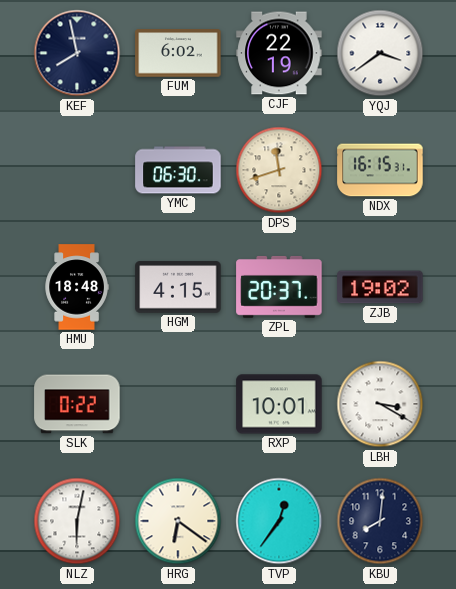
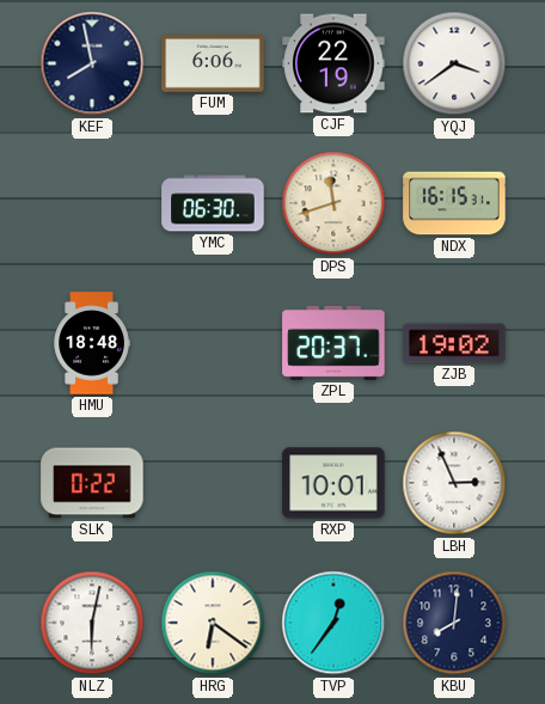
FUM: 6:02 -> 6:06 (213, 63)
HGM: 4:15 -> none (178, 287)
LBH: 3:20 -> 2:56 (454, 483)
